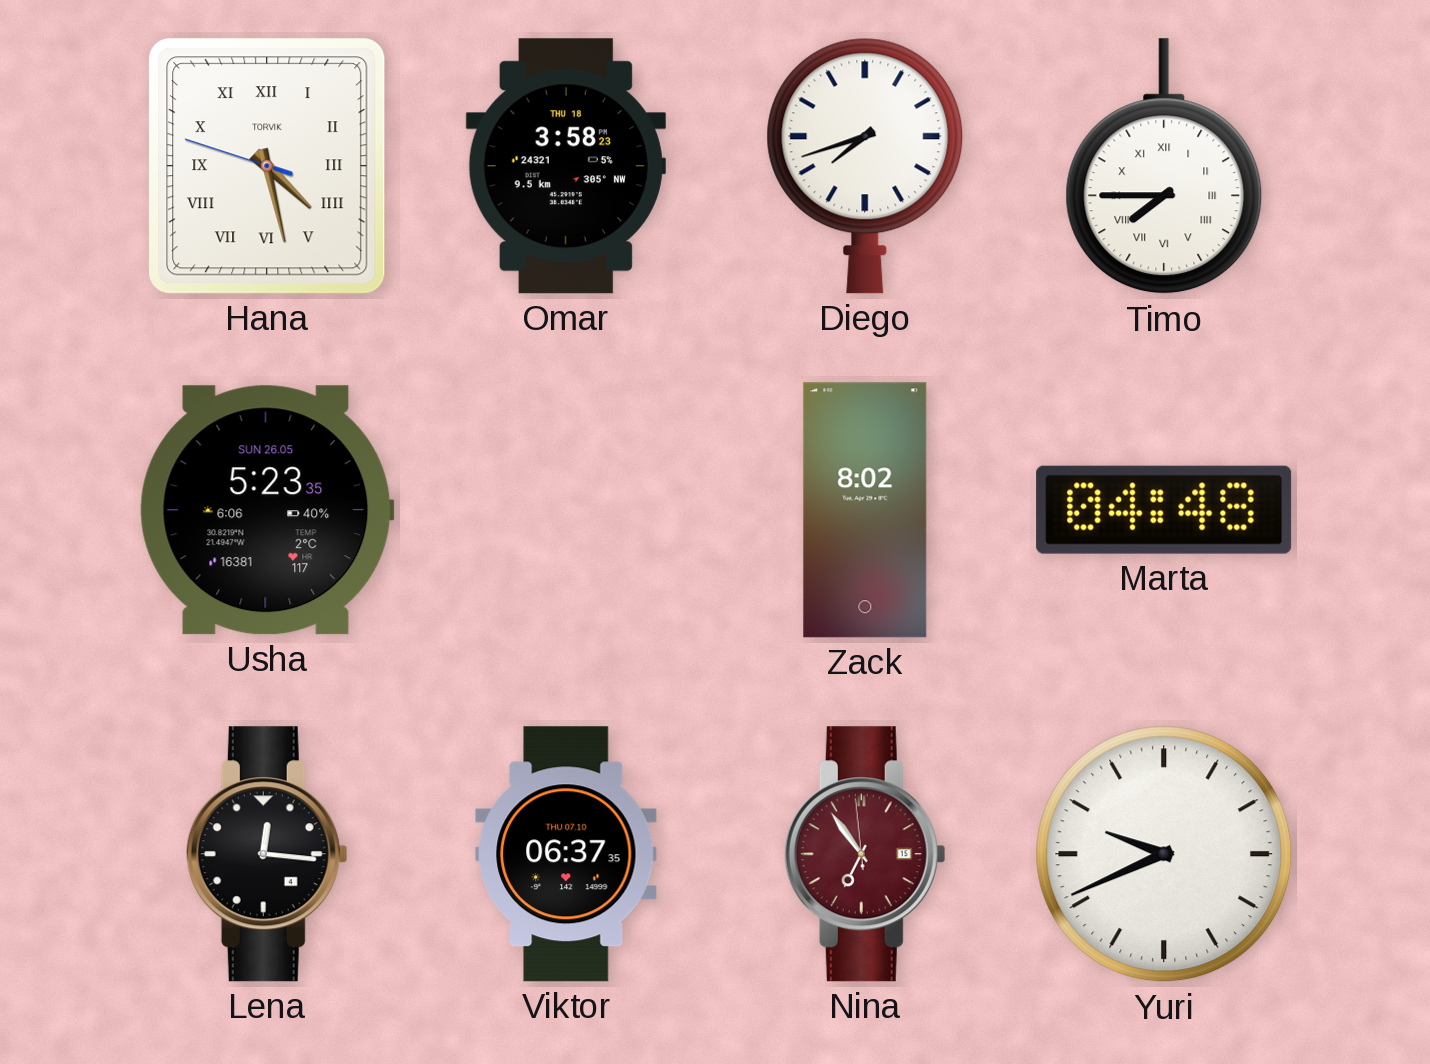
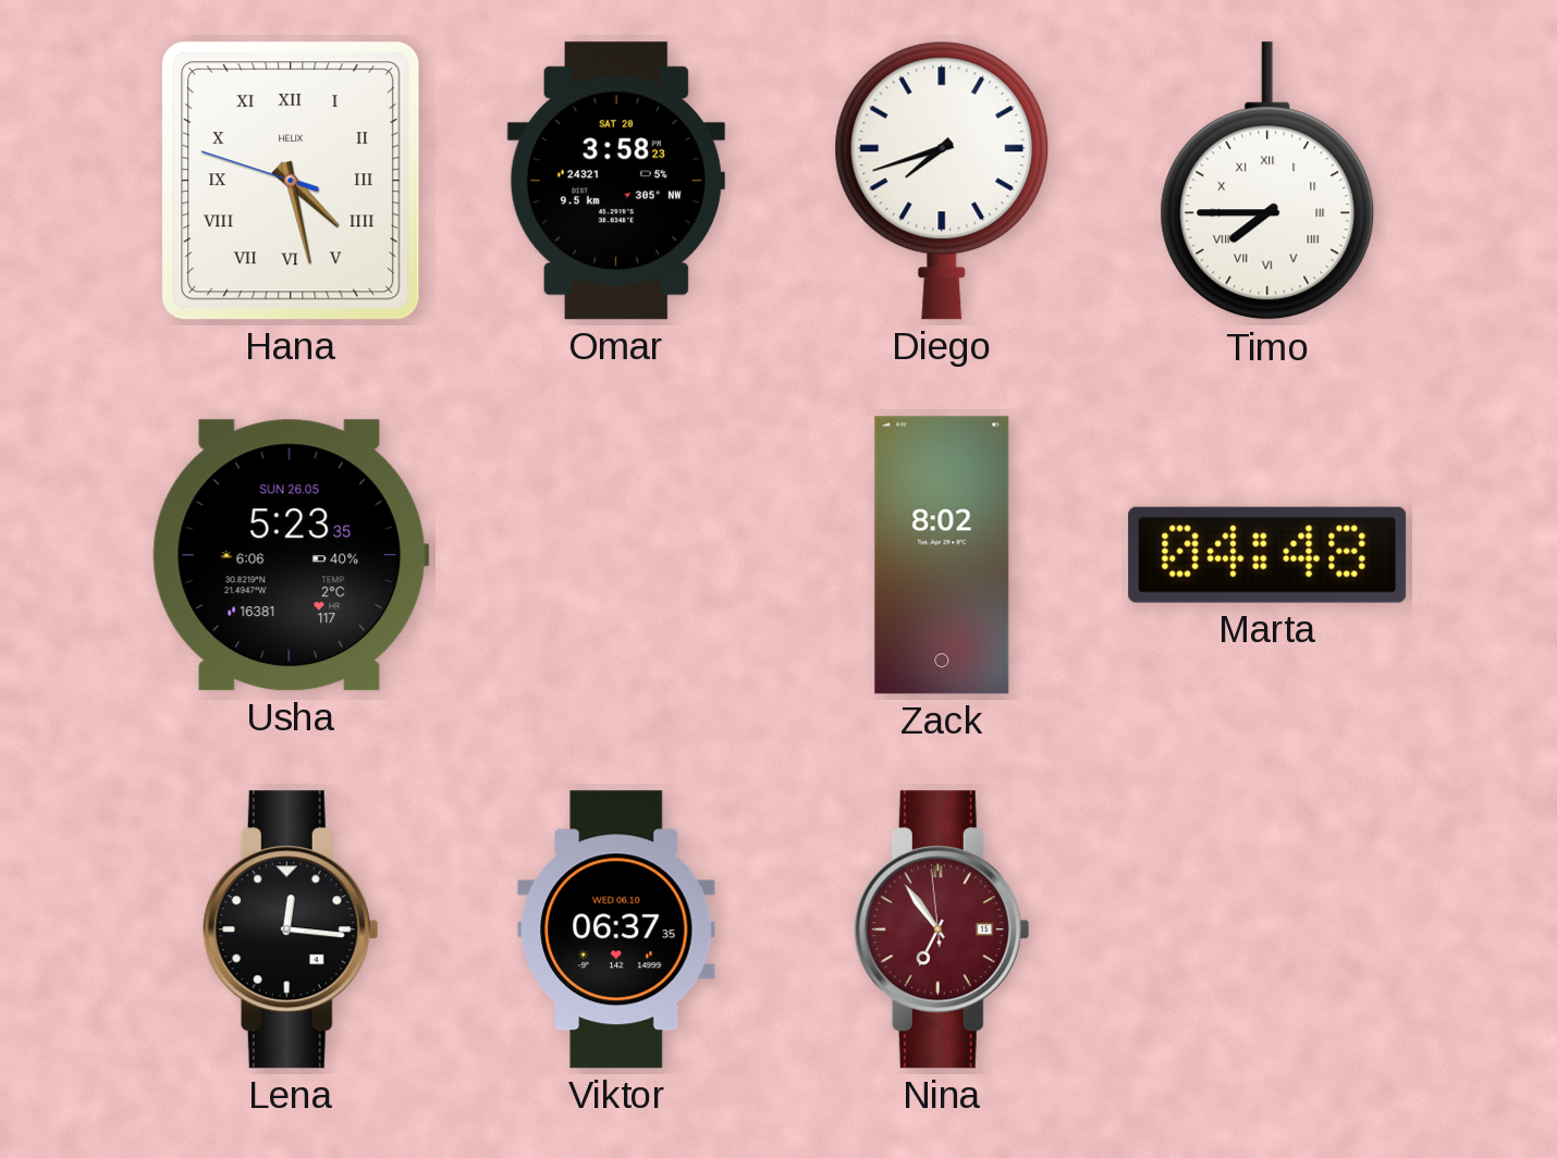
Hana brand: TORVIK -> HELIX (291, 181)
Omar date: THU 18 -> SAT 20 (616, 181)
Viktor date: THU 07.10 -> WED 06.10 (616, 929)
Yuri: 9:41 -> none (1164, 854)
